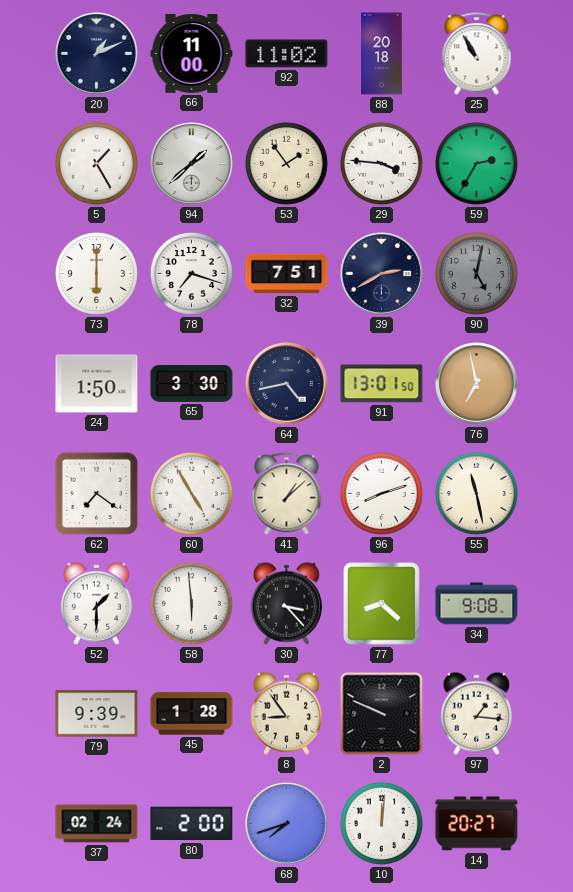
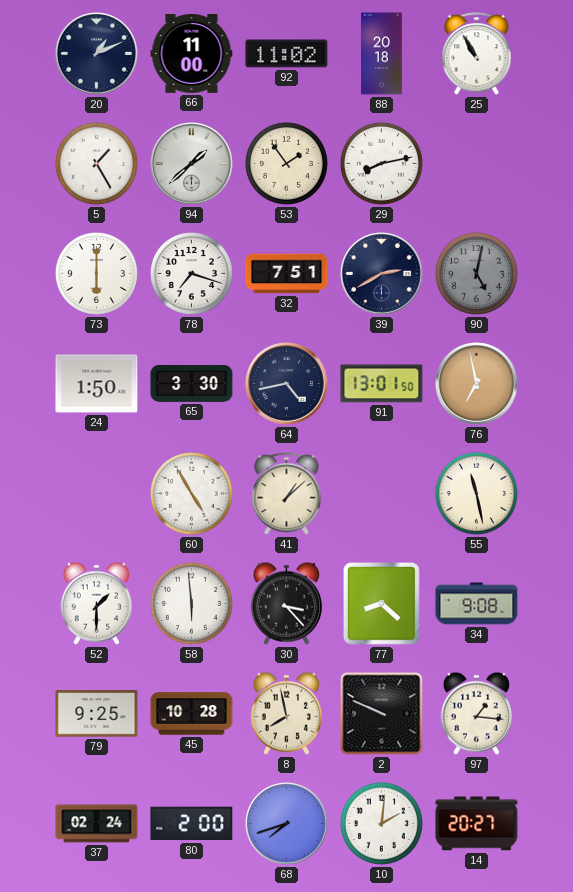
29: 3:46 -> 8:13 (381, 163)
59: 2:35 -> none (476, 163)
62: 7:21 -> none (97, 494)
96: 8:12 -> none (381, 493)
79: 9:39 -> 9:25 (97, 714)
45: 1:28 -> 10:28 (192, 714)
8: 8:54 -> 7:58 (286, 713)
10: 12:01 -> 2:01 (381, 823)
